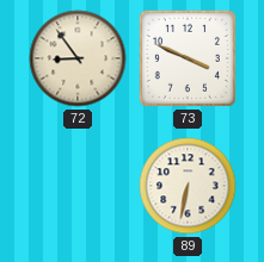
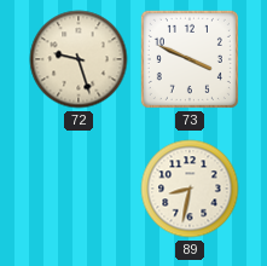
72: 8:54 -> 9:27 (79, 59)
89: 6:32 -> 8:32 (190, 189)
